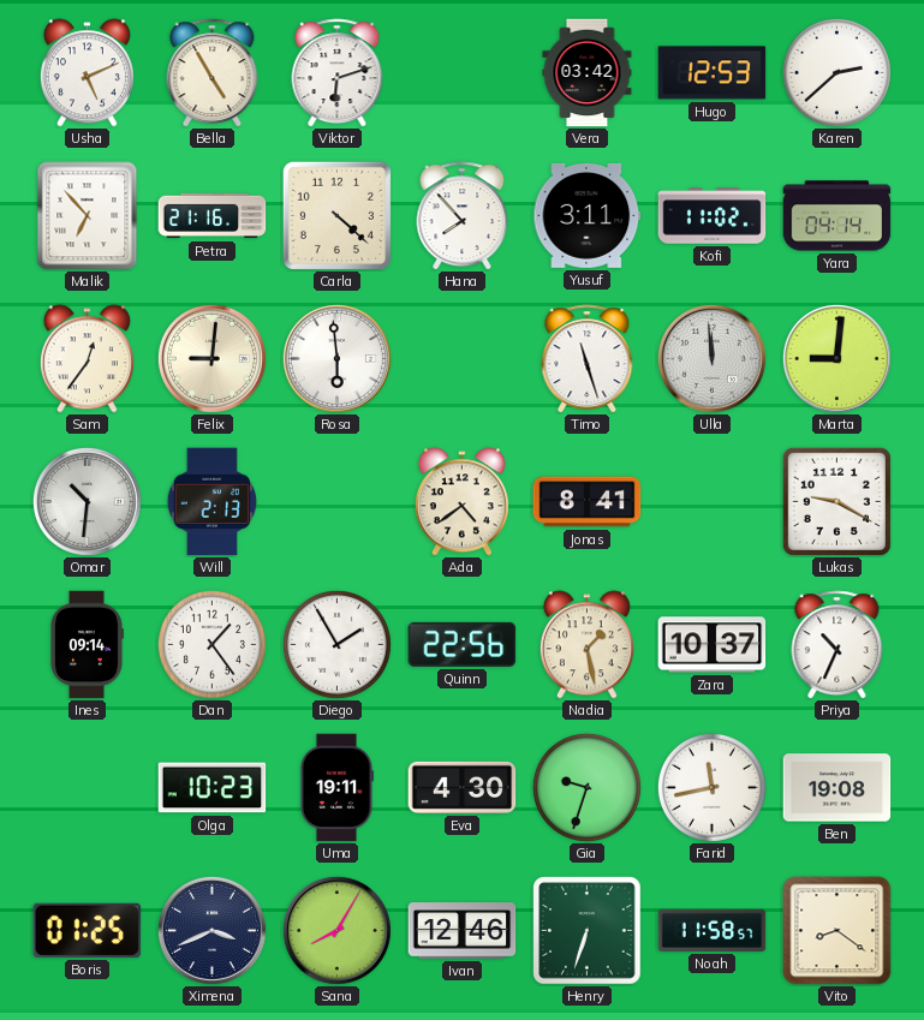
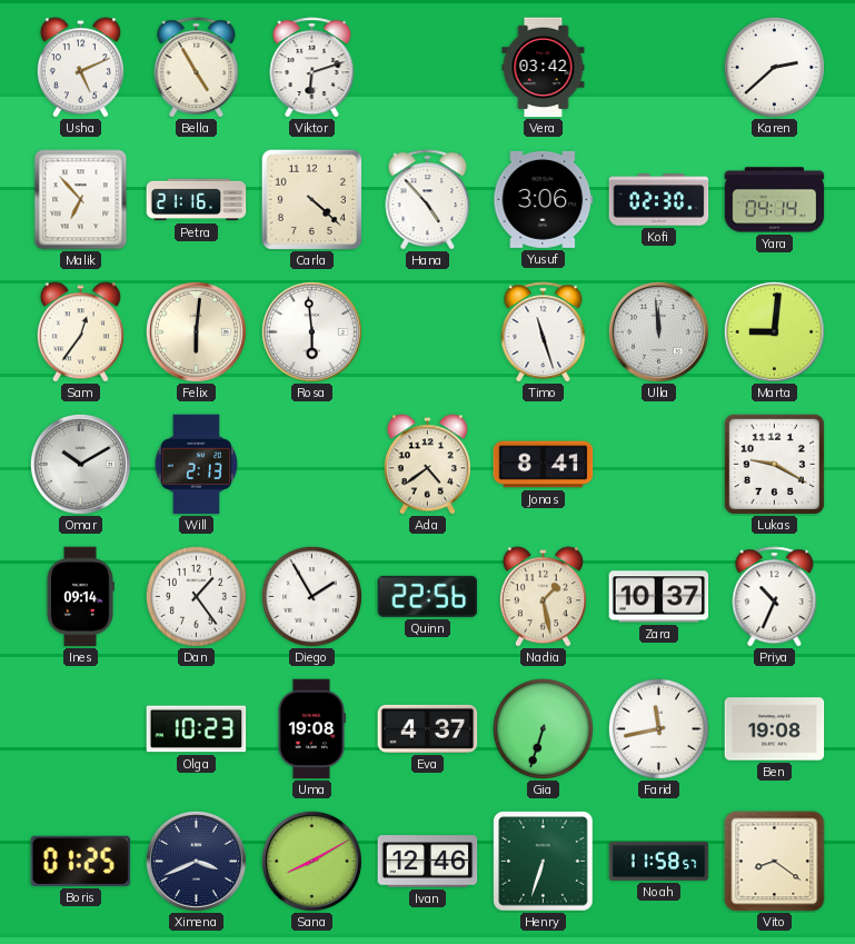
Hugo: 12:53 -> none (713, 73)
Hana: 7:53 -> 4:53 (428, 200)
Yusuf: 3:11 -> 3:06 (544, 199)
Kofi: 11:02 -> 02:30 (659, 200)
Felix: 9:01 -> 6:01 (196, 331)
Omar: 10:31 -> 10:10 (80, 464)
Uma: 19:11 -> 19:08 (311, 729)
Eva: 4:30 -> 4:37 (428, 728)
Gia: 9:33 -> 6:33 (543, 728)
Sana: 8:05 -> 8:10 (311, 861)
